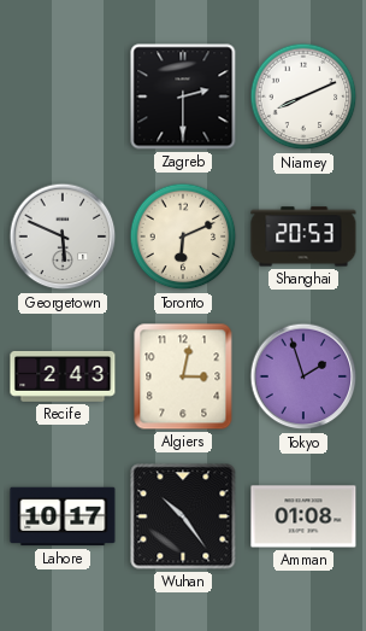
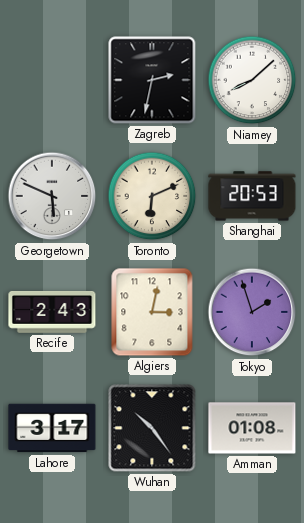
Zagreb: 2:30 -> 2:32 (152, 80)
Niamey: 8:11 -> 8:08 (252, 80)
Lahore: 10:17 -> 3:17 (52, 428)
